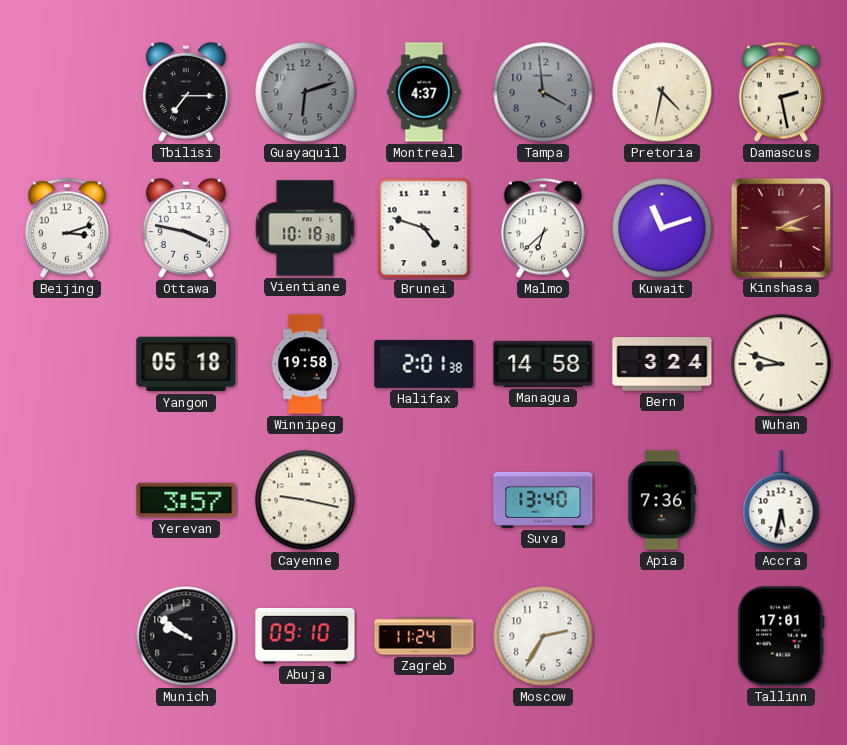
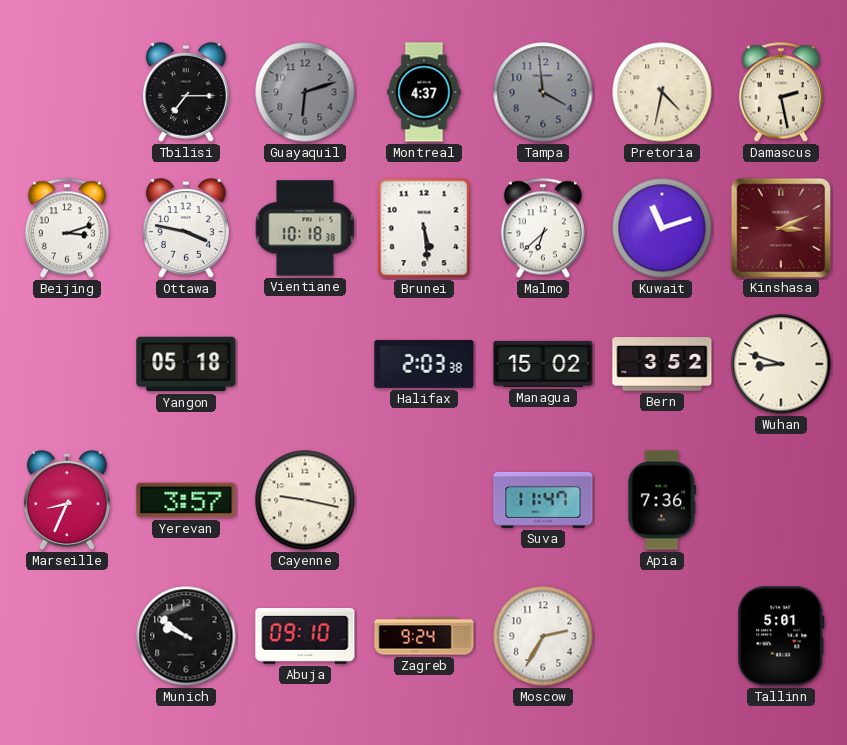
Brunei: 4:48 -> 5:29 (424, 228)
Winnipeg: 19:58 -> none (304, 364)
Halifax: 2:01 -> 2:03 (424, 364)
Managua: 14:58 -> 15:02 (543, 364)
Bern: 3:24 -> 3:52 (662, 364)
Marseille: none -> 8:34 (67, 501)
Suva: 13:40 -> 11:47 (543, 500)
Accra: 5:32 -> none (781, 500)
Zagreb: 11:24 -> 9:24 (424, 636)
Tallinn: 17:01 -> 5:01 (781, 636)
